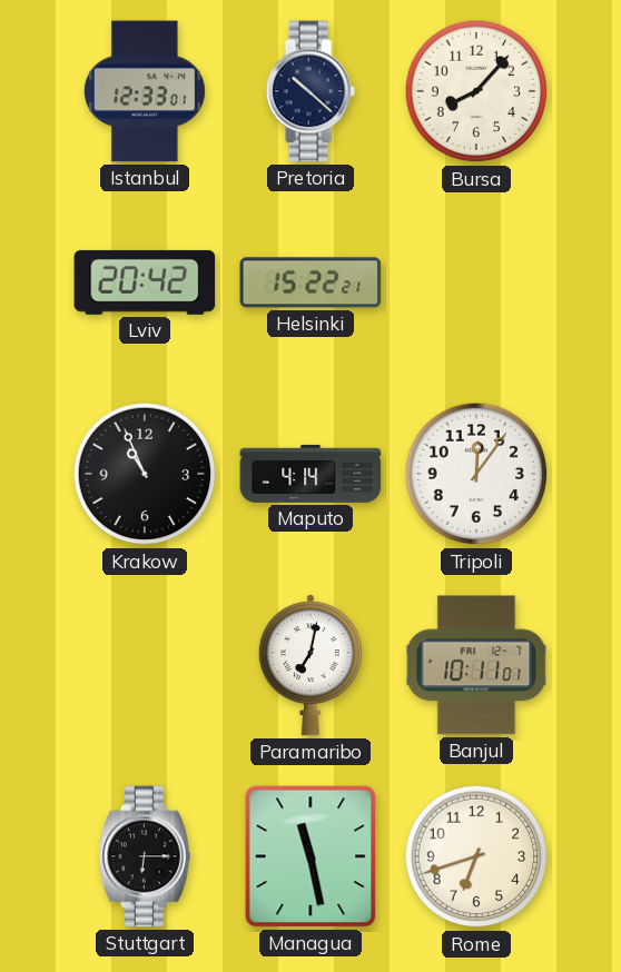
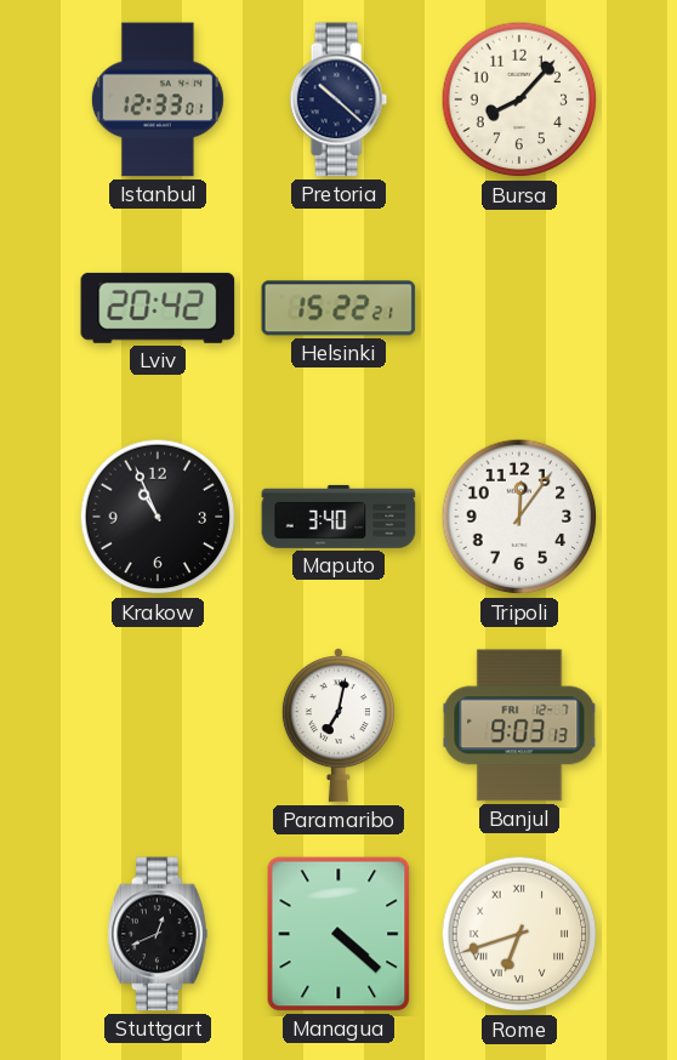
Maputo: 4:14 -> 3:40 (338, 517)
Banjul: 10:11 -> 9:03 (519, 725)
Stuttgart: 6:15 -> 12:41 (158, 934)
Managua: 11:28 -> 4:22 (338, 934)
Rome numerals: Arabic -> Roman (519, 934)
